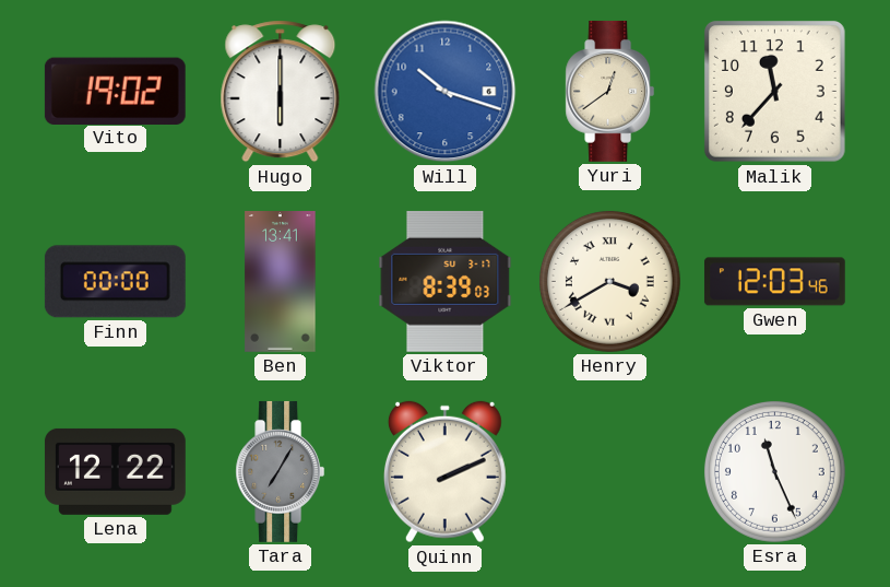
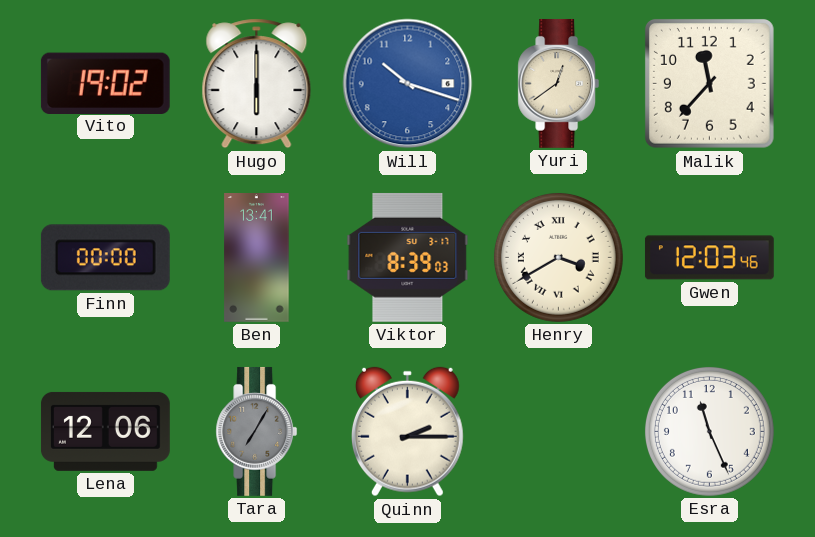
Lena: 12:22 -> 12:06 (105, 431)
Quinn: 2:11 -> 2:15 (407, 432)
